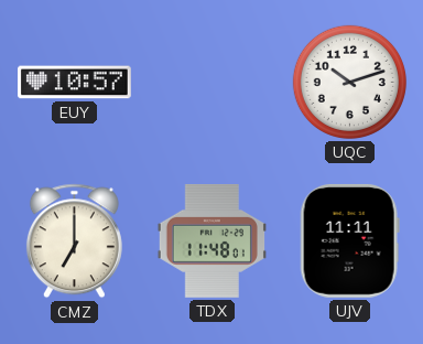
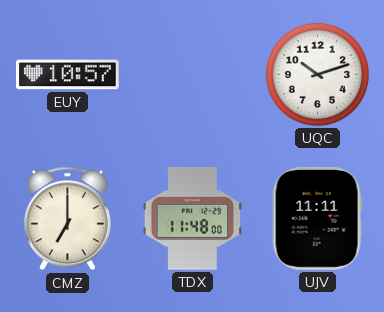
TDX: 11:48:01 -> 11:48:00 (192, 219)
